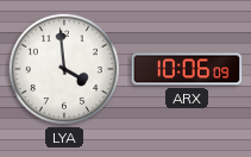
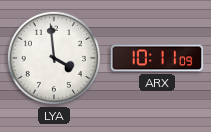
ARX: 10:06 -> 10:11 (157, 58)
